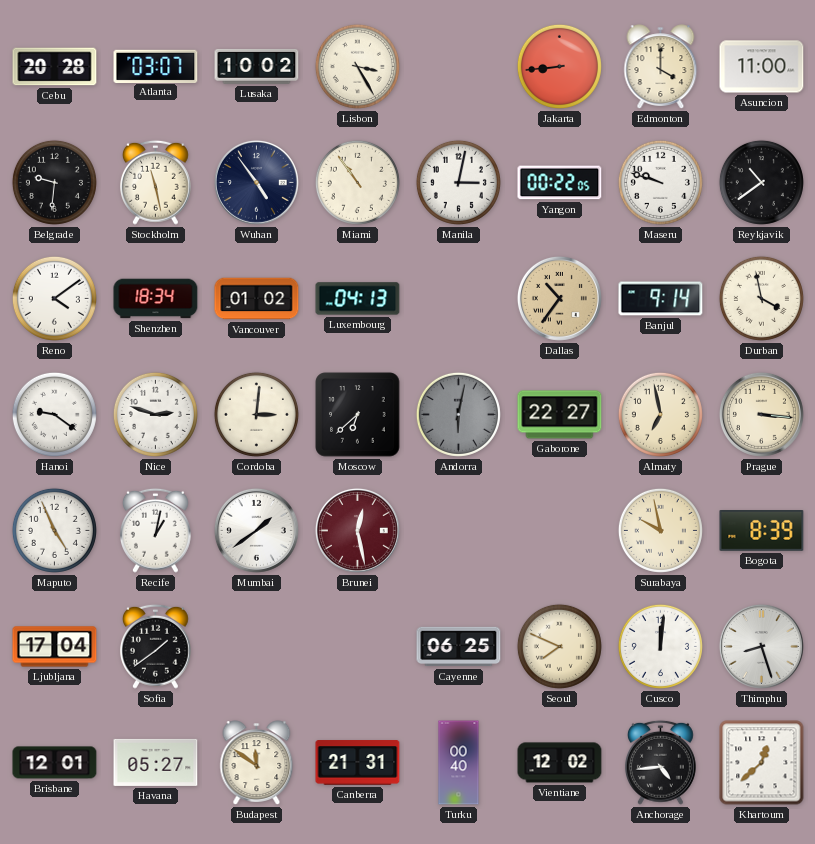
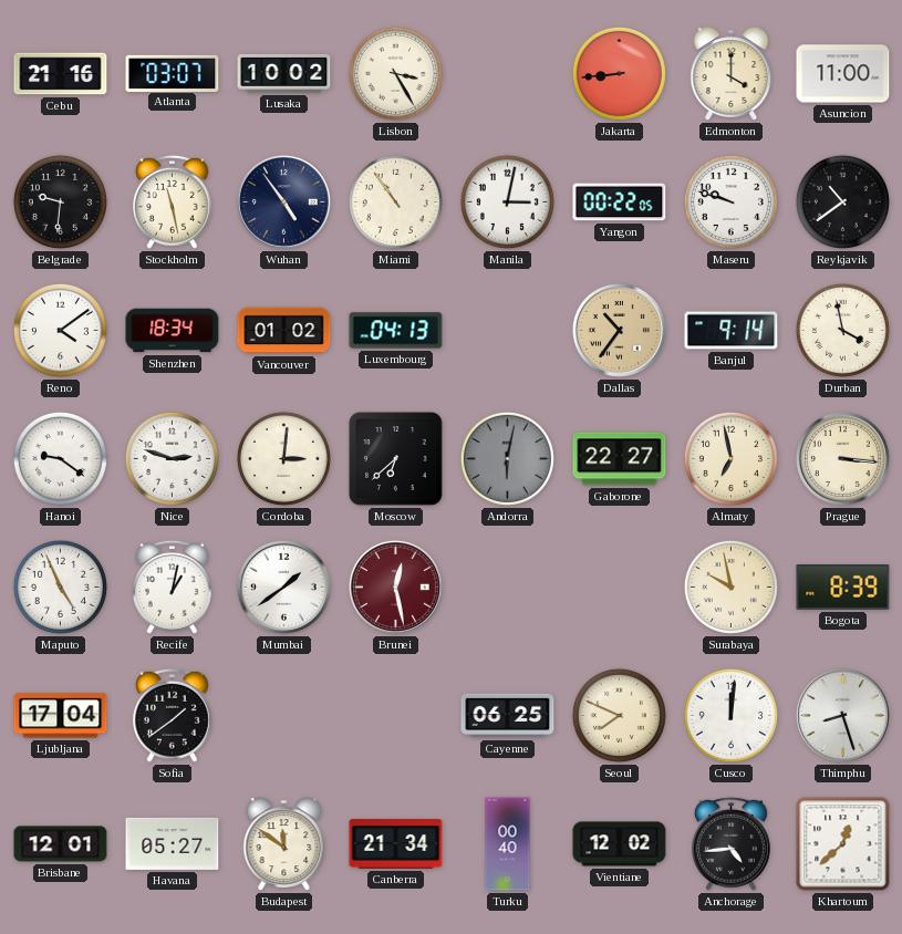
Cebu: 20:28 -> 21:16 (61, 74)
Canberra: 21:31 -> 21:34 (396, 844)
